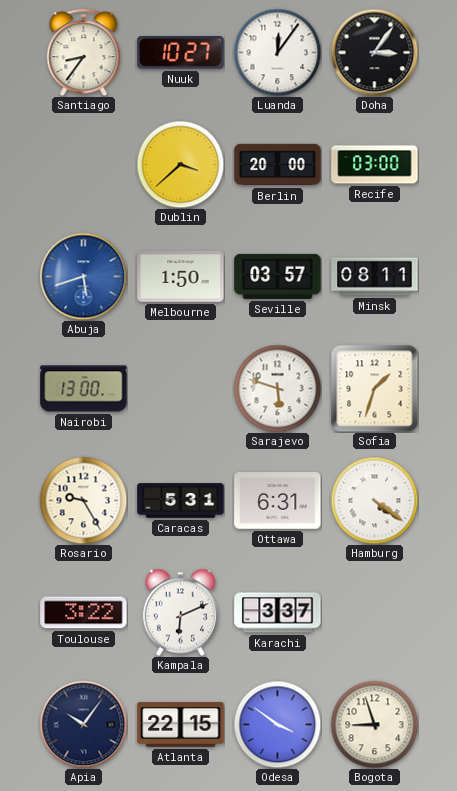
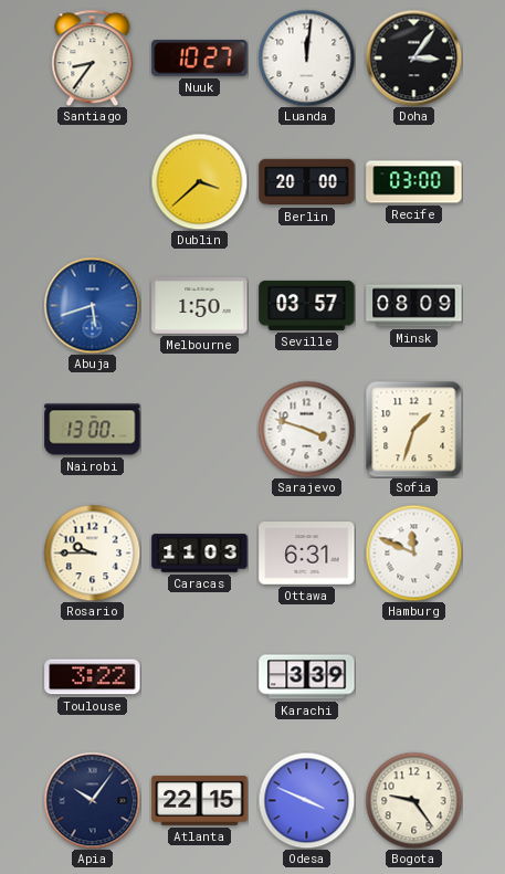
Luanda: 12:06 -> 12:01 (306, 57)
Minsk: 08:11 -> 08:09 (414, 306)
Sarajevo: 5:48 -> 3:48 (306, 429)
Rosario: 9:25 -> 9:45 (92, 552)
Caracas: 5:31 -> 11:03 (200, 554)
Hamburg: 4:21 -> 11:49 (413, 552)
Kampala: 6:11 -> none (180, 612)
Karachi: 3:37 -> 3:39 (307, 677)
Odesa: 3:51 -> 3:49 (306, 800)
Bogota: 8:57 -> 9:24 (413, 800)
